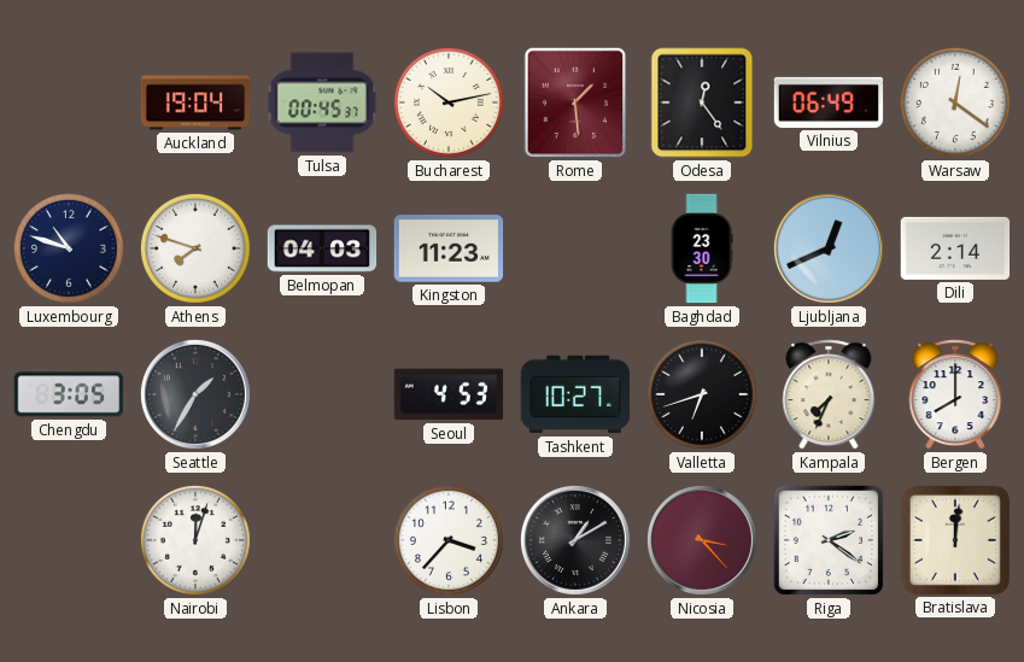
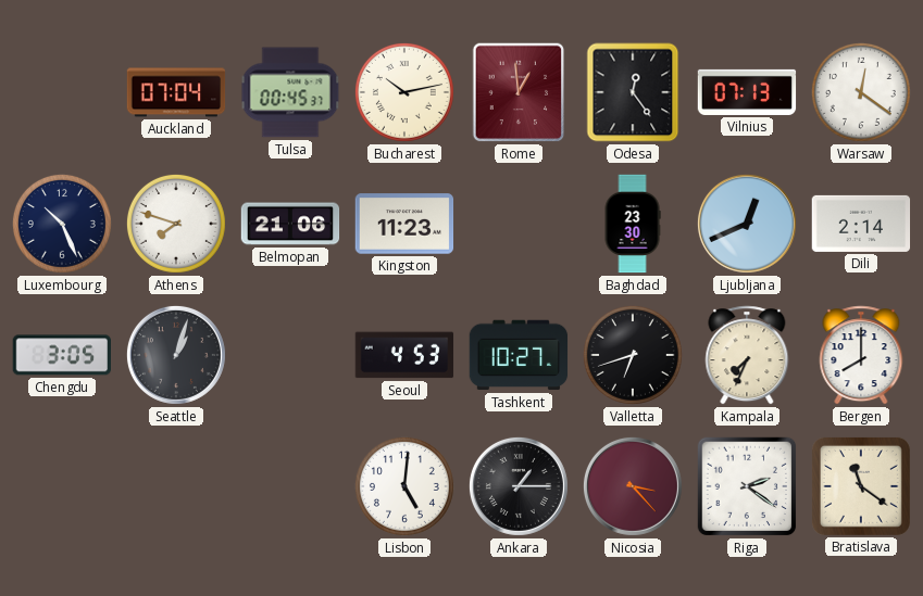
Auckland: 19:04 -> 07:04 (176, 92)
Rome: 1:29 -> 12:59 (519, 92)
Vilnius: 06:49 -> 07:13 (747, 92)
Luxembourg: 10:48 -> 10:26 (62, 224)
Belmopan: 04:03 -> 21:06 (290, 224)
Seattle: 1:35 -> 1:03 (176, 355)
Nairobi: 12:03 -> none (195, 540)
Lisbon: 3:37 -> 5:01 (404, 486)
Ankara: 1:10 -> 1:15 (519, 486)
Bratislava: 12:01 -> 11:21 (861, 486)
